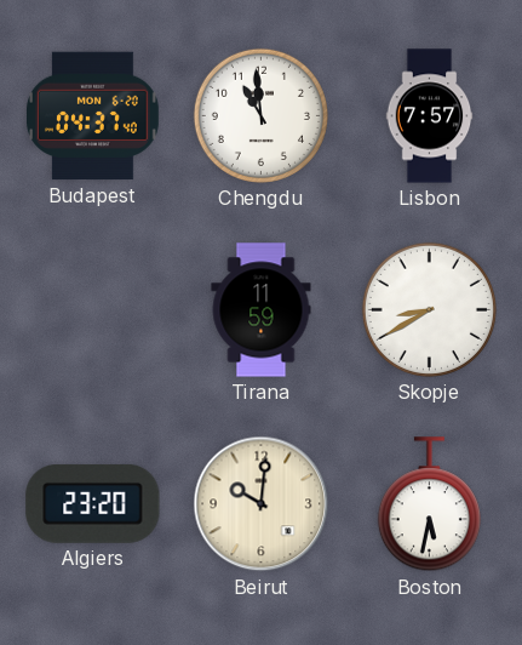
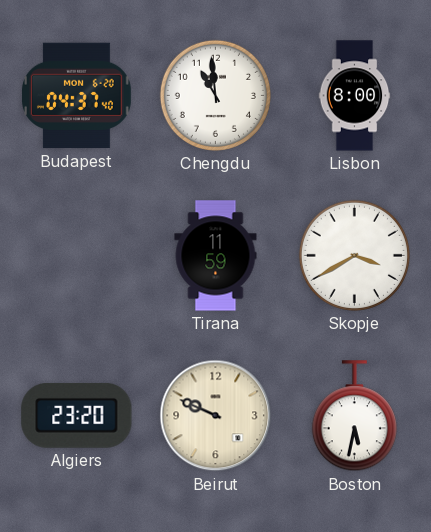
Lisbon: 7:57 -> 8:00 (355, 96)
Skopje: 8:40 -> 3:40 (354, 255)
Beirut: 10:01 -> 9:49 (216, 416)
